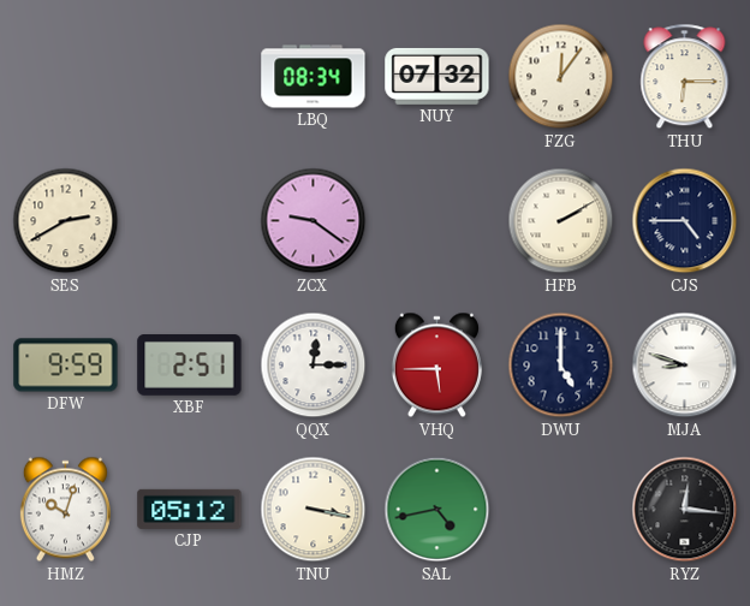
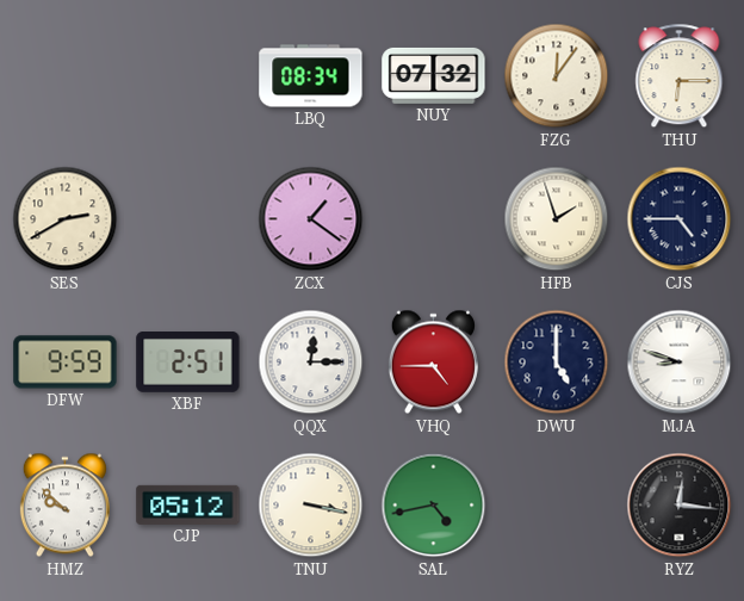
ZCX: 9:21 -> 1:21 (311, 219)
HFB: 2:10 -> 1:57 (557, 219)
VHQ: 5:45 -> 4:45 (433, 363)
HMZ: 10:03 -> 9:52 (64, 506)
